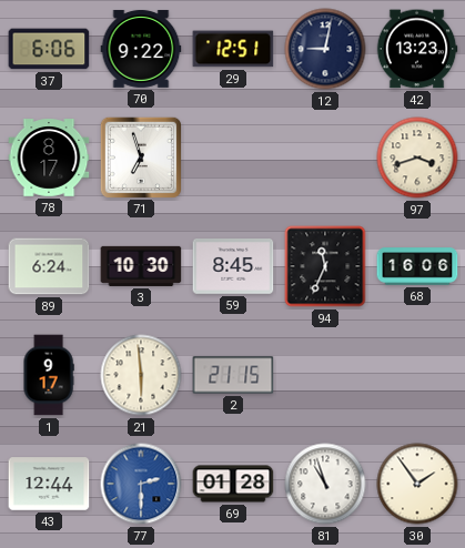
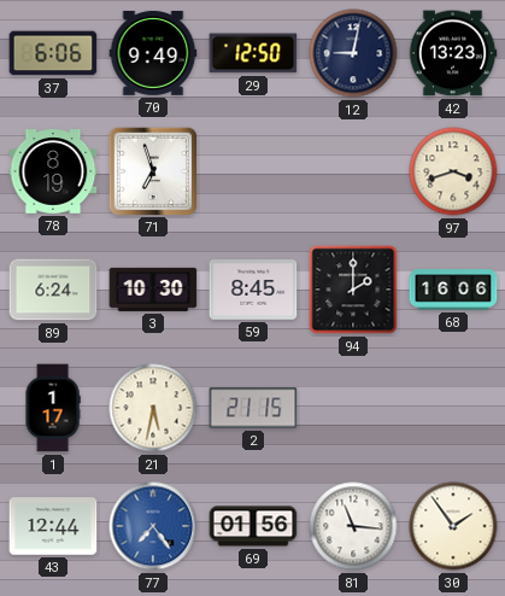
70: 9:22 -> 9:49 (153, 53)
29: 12:51 -> 12:50 (253, 53)
78: 8:17 -> 8:19 (53, 171)
94: 11:34 -> 2:00 (353, 290)
1: 9:17 -> 1:17 (53, 408)
21: 5:59 -> 5:32 (153, 408)
77: 2:30 -> 7:24 (153, 526)
69: 01:28 -> 01:56 (253, 526)
81: 10:57 -> 11:16 (353, 526)
